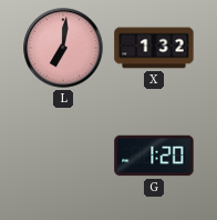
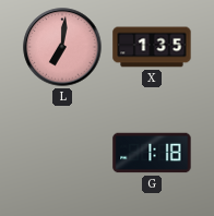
X: 1:32 -> 1:35 (152, 47)
G: 1:20 -> 1:18 (152, 153)
